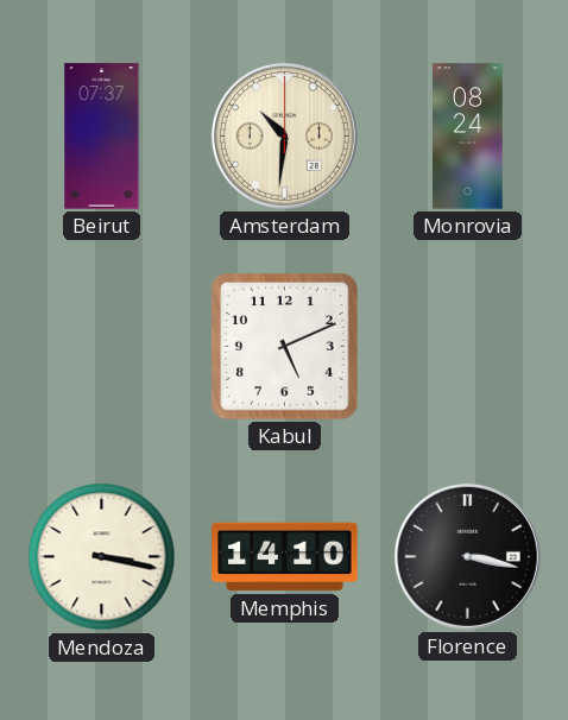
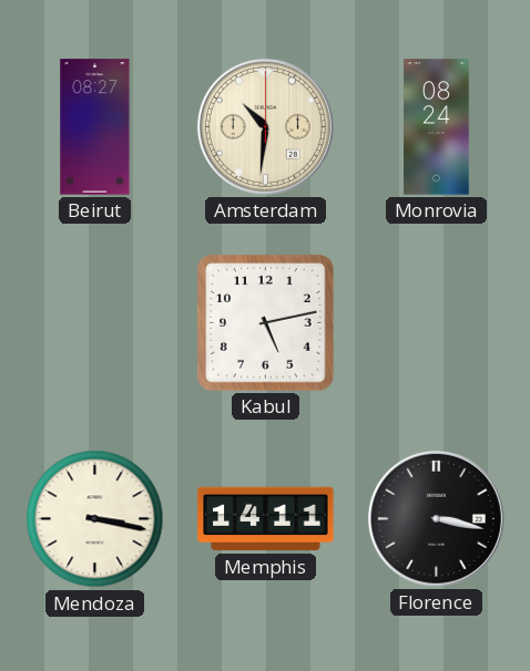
Beirut: 07:37 -> 08:27 (95, 127)
Kabul: 5:11 -> 5:13 (266, 323)
Memphis: 14:10 -> 14:11 (266, 519)
